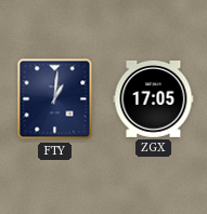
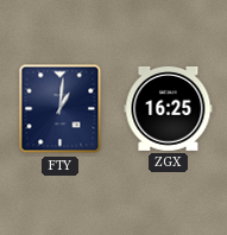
ZGX: 17:05 -> 16:25 (169, 108)
